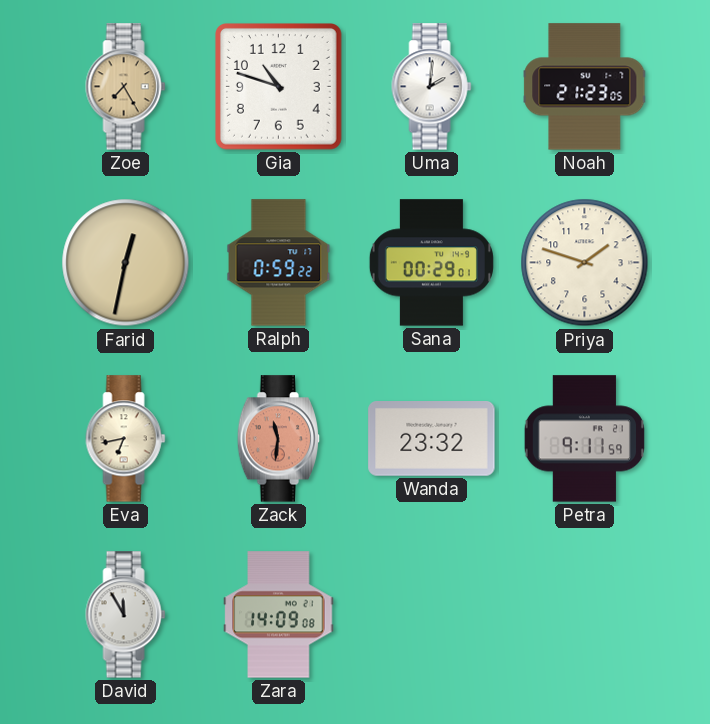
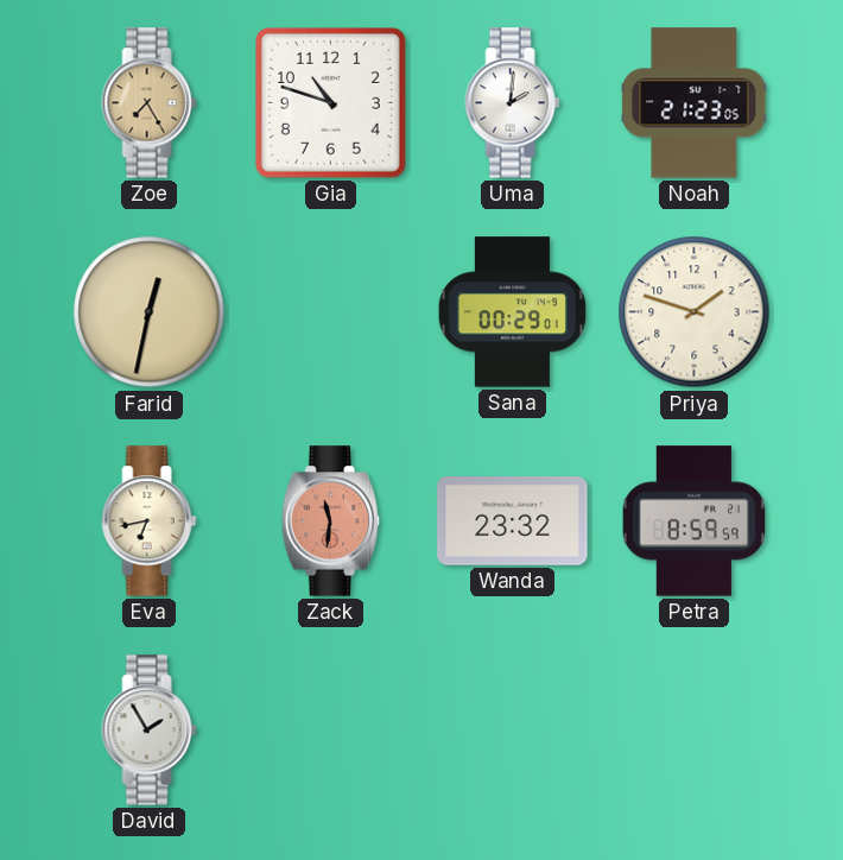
Ralph: 0:59 -> none (279, 263)
Petra: 9:11 -> 8:59 (693, 521)
David: 11:55 -> 1:55 (150, 731)
Zara: 14:09 -> none (279, 615)
